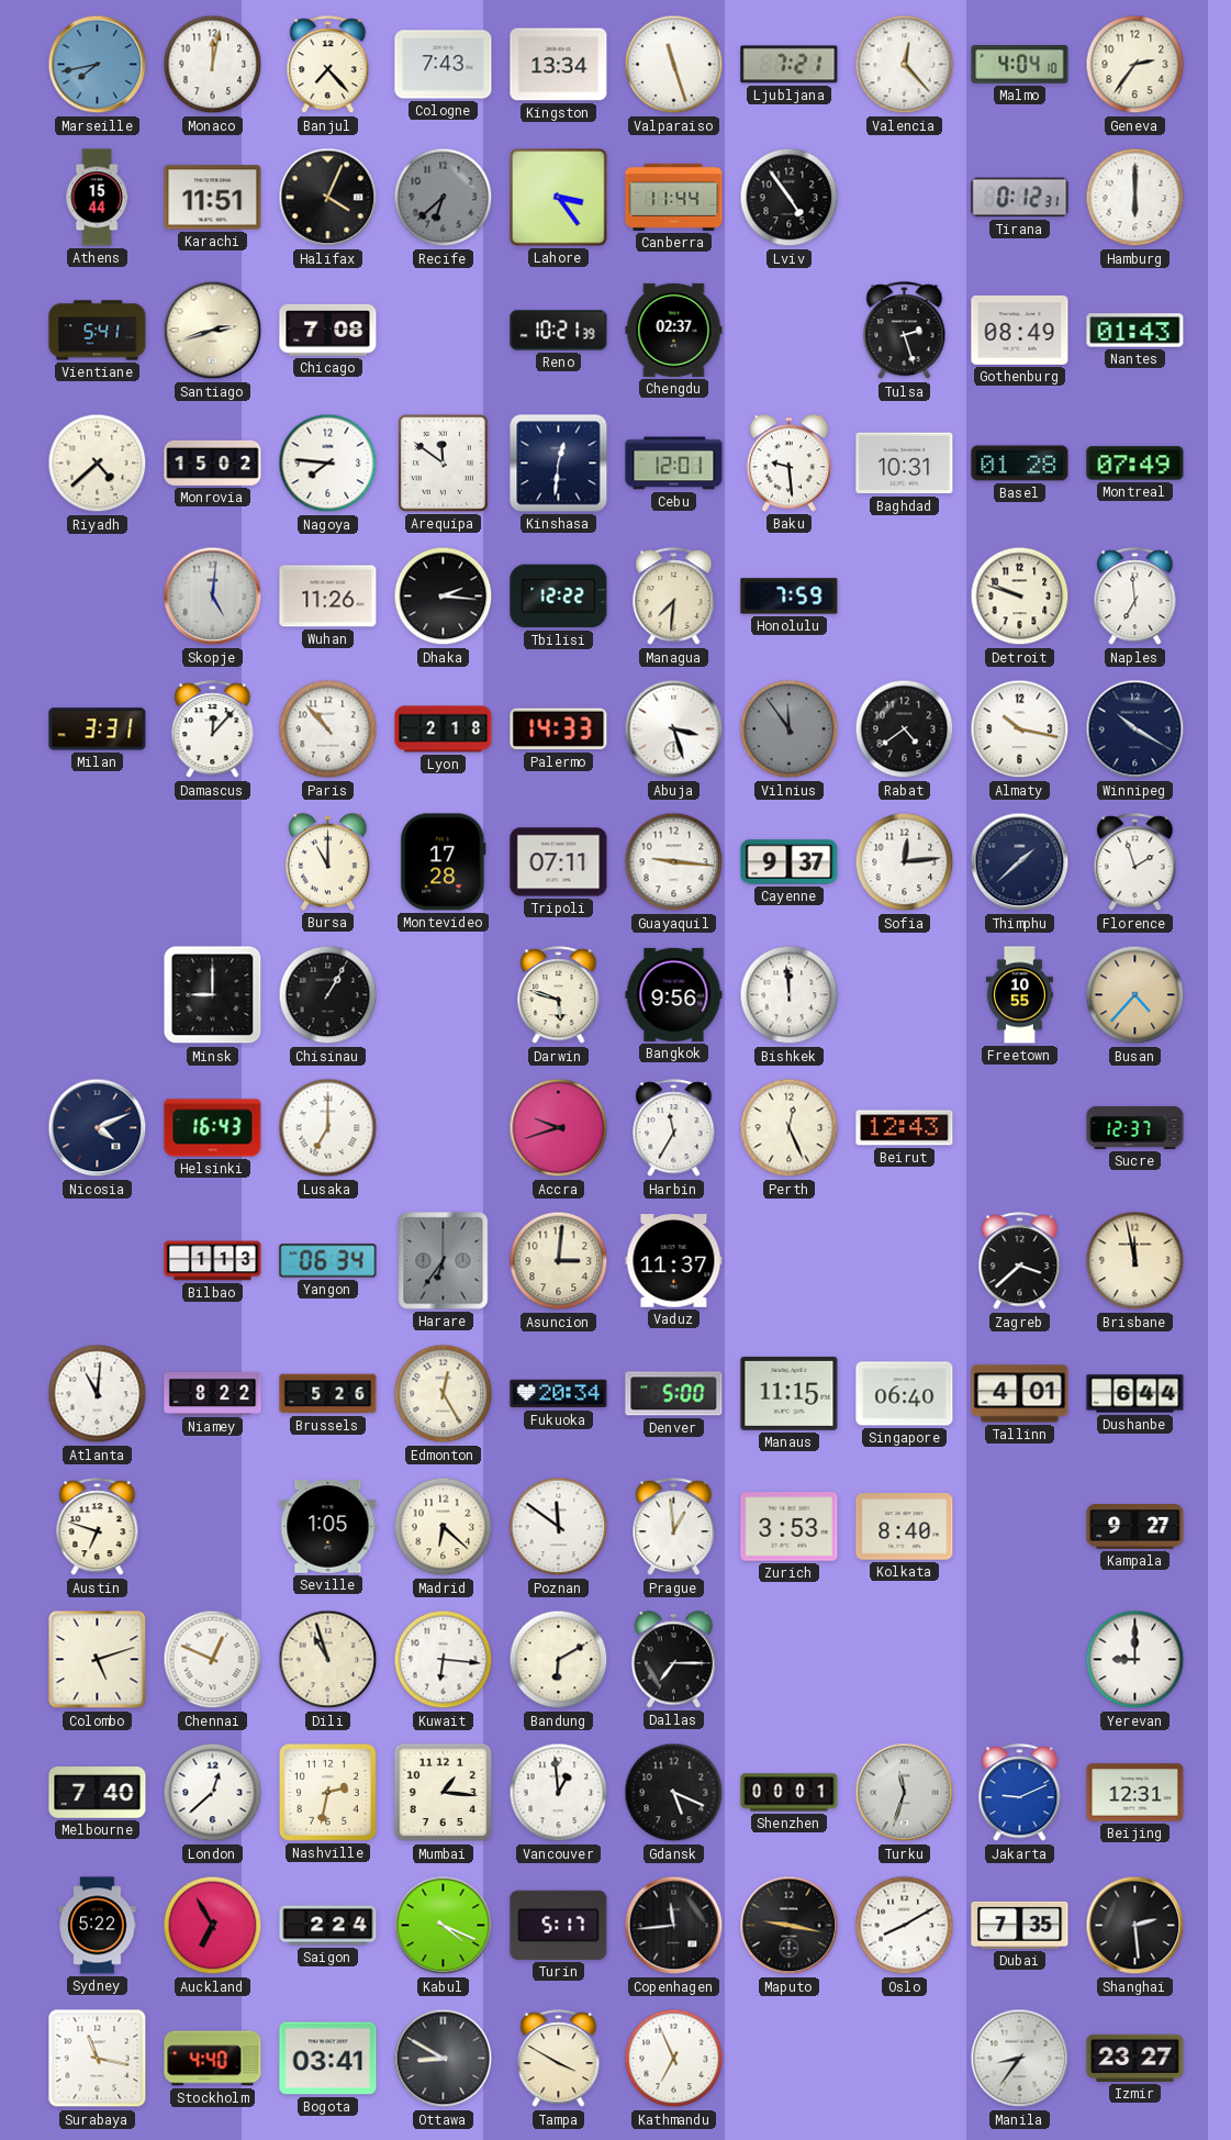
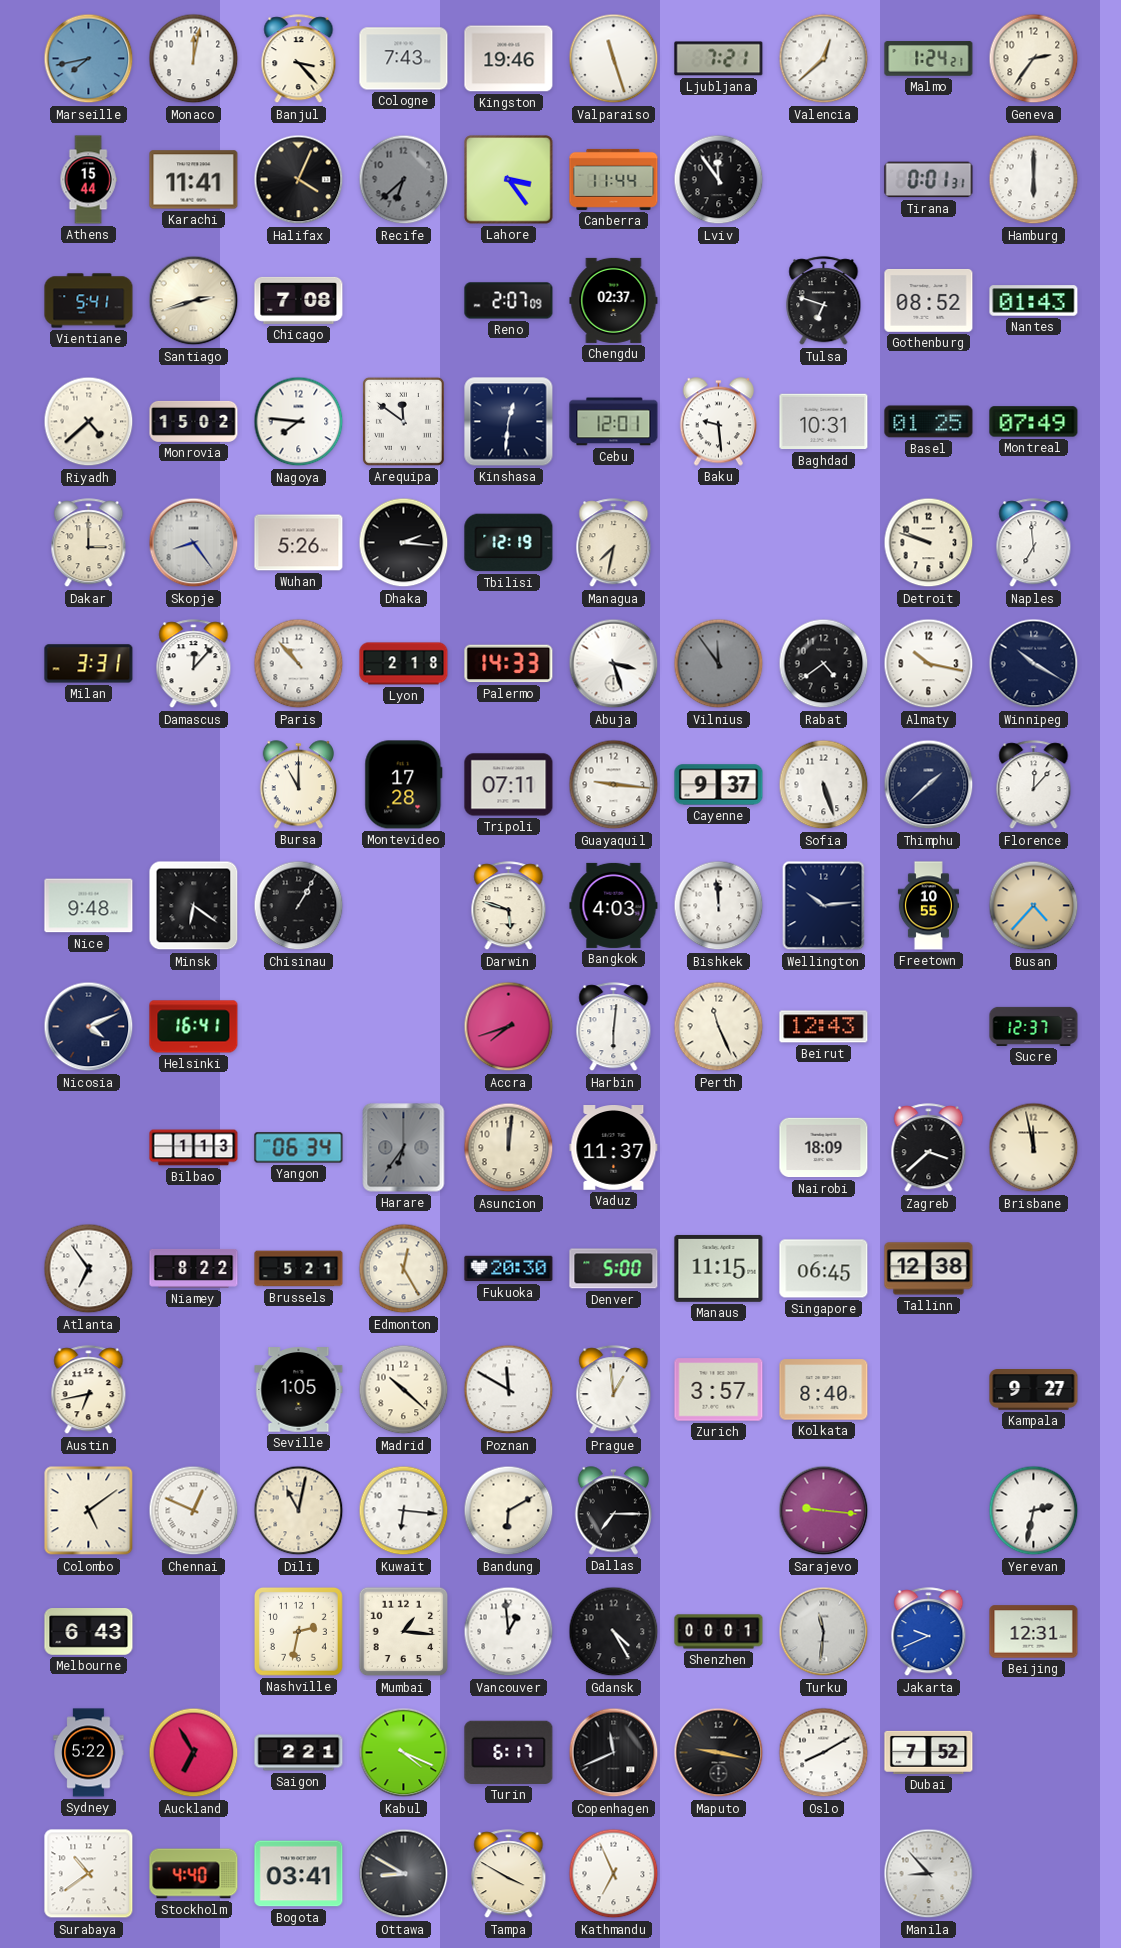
Banjul: 7:23 -> 3:23 (299, 59)
Kingston: 13:34 -> 19:46 (509, 59)
Valencia: 12:23 -> 12:38 (824, 59)
Malmo: 4:04 -> 1:24 (929, 59)
Karachi: 11:51 -> 11:41 (194, 180)
Lviv: 4:54 -> 11:54 (719, 180)
Tirana: 0:12 -> 0:01 (929, 180)
Reno: 10:21 -> 2:07 (509, 301)
Tulsa: 2:27 -> 6:48 (824, 301)
Gothenburg: 08:49 -> 08:52 (929, 300)
Basel: 01:28 -> 01:25 (929, 422)
Dakar: none -> 3:00 (89, 543)
Skopje: 5:01 -> 8:24 (194, 543)
Wuhan: 11:26 -> 5:26 (299, 543)
Tbilisi: 12:22 -> 12:19 (509, 543)
Managua: 7:31 -> 7:32 (614, 543)
Honolulu: 7:59 -> none (790, 597)
Sofia: 12:14 -> 5:27 (824, 785)
Florence: 1:57 -> 12:07 (1034, 785)
Nice: none -> 9:48 (89, 906)
Minsk: 9:00 -> 6:21 (194, 906)
Bangkok: 9:56 -> 4:03 (614, 905)
Wellington: none -> 10:14 (824, 906)
Helsinki: 16:43 -> 16:41 (194, 1027)
Lusaka: 7:00 -> none (328, 1128)
Accra: 9:42 -> 7:42 (509, 1027)
Harbin: 11:35 -> 6:01 (614, 1027)
Perth: 12:26 -> 11:26 (719, 1027)
Asuncion: 3:01 -> 12:01 (509, 1148)
Nairobi: none -> 18:09 (824, 1148)
Atlanta: 11:01 -> 6:54 (89, 1269)
Brussels: 5:26 -> 5:21 (299, 1269)
Fukuoka: 20:34 -> 20:30 (509, 1269)
Singapore: 06:40 -> 06:45 (824, 1269)
Tallinn: 4:01 -> 12:38 (929, 1269)
Dushanbe: 6:44 -> none (1135, 1394)
Austin: 6:48 -> 6:43 (89, 1390)
Madrid: 6:22 -> 10:22 (404, 1390)
Poznan: 11:51 -> 11:50 (509, 1390)
Zurich: 3:53 -> 3:57 (719, 1390)
Colombo: 5:12 -> 5:09 (89, 1511)
Dili: 10:57 -> 11:02 (299, 1511)
Sarajevo: none -> 9:16 (824, 1511)
Yerevan: 9:00 -> 2:32 (1034, 1511)
Melbourne: 7:40 -> 6:43 (89, 1632)
London: 12:38 -> none (213, 1793)
Gdansk: 5:19 -> 4:25 (614, 1632)
Turku: 11:33 -> 11:31 (824, 1632)
Jakarta: 9:11 -> 9:41 (929, 1632)
Saigon: 2:24 -> 2:21 (299, 1753)
Turin: 5:17 -> 6:17 (509, 1752)
Copenhagen: 11:44 -> 11:41 (614, 1753)
Dubai: 7:35 -> 7:52 (929, 1752)
Shanghai: 2:29 -> none (1135, 1926)
Surabaya: 11:17 -> 10:39 (89, 1874)
Manila: 8:36 -> 8:53 (929, 1874)
Izmir: 23:27 -> none (1135, 2058)
